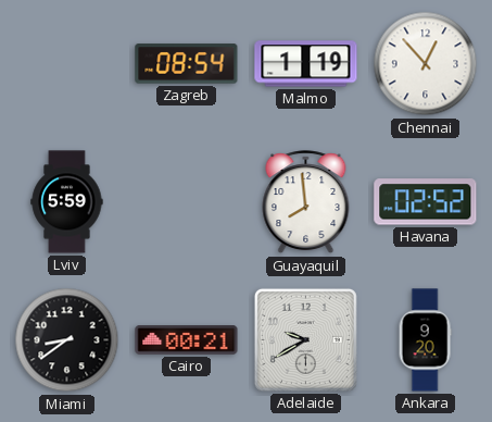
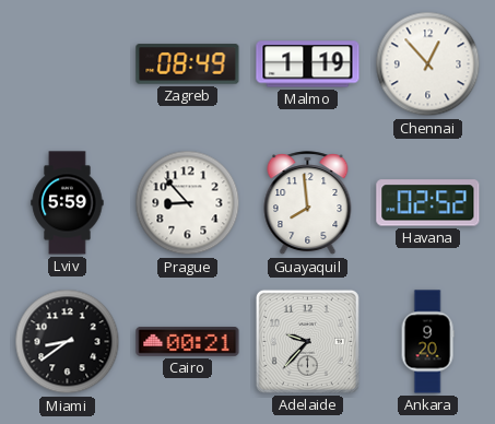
Zagreb: 08:54 -> 08:49 (188, 64)
Prague: none -> 8:53 (188, 203)
Adelaide: 9:40 -> 9:37 (307, 341)
